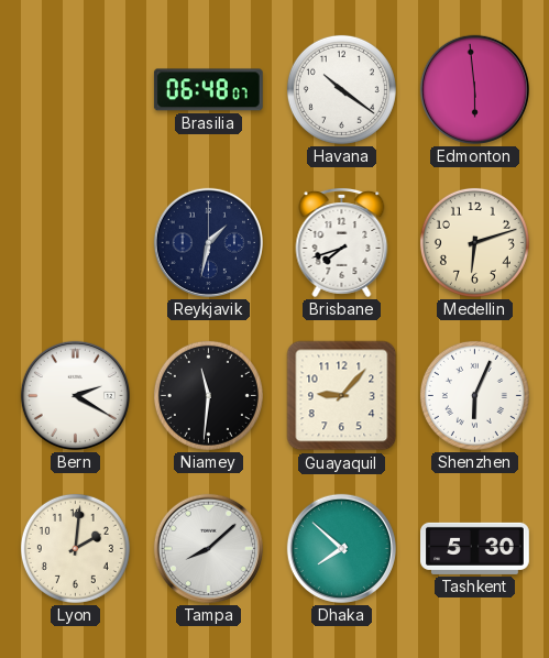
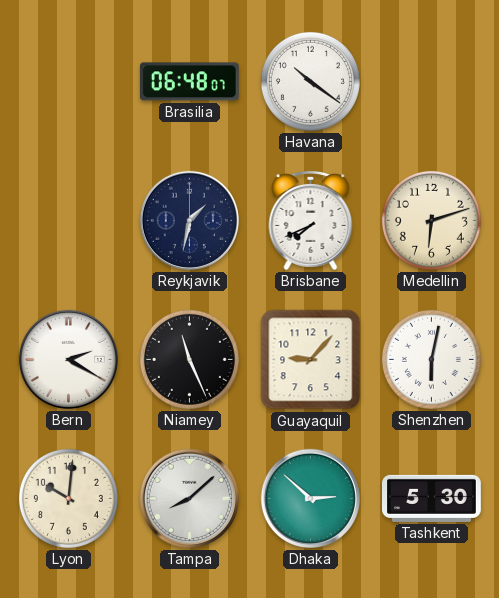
Edmonton: 5:59 -> none (474, 89)
Brisbane: 7:42 -> 7:41 (311, 220)
Niamey: 11:31 -> 11:26 (189, 359)
Shenzhen: 6:04 -> 6:02 (431, 359)
Lyon: 2:01 -> 10:01 (68, 498)
Dhaka: 7:52 -> 2:52 (310, 498)
